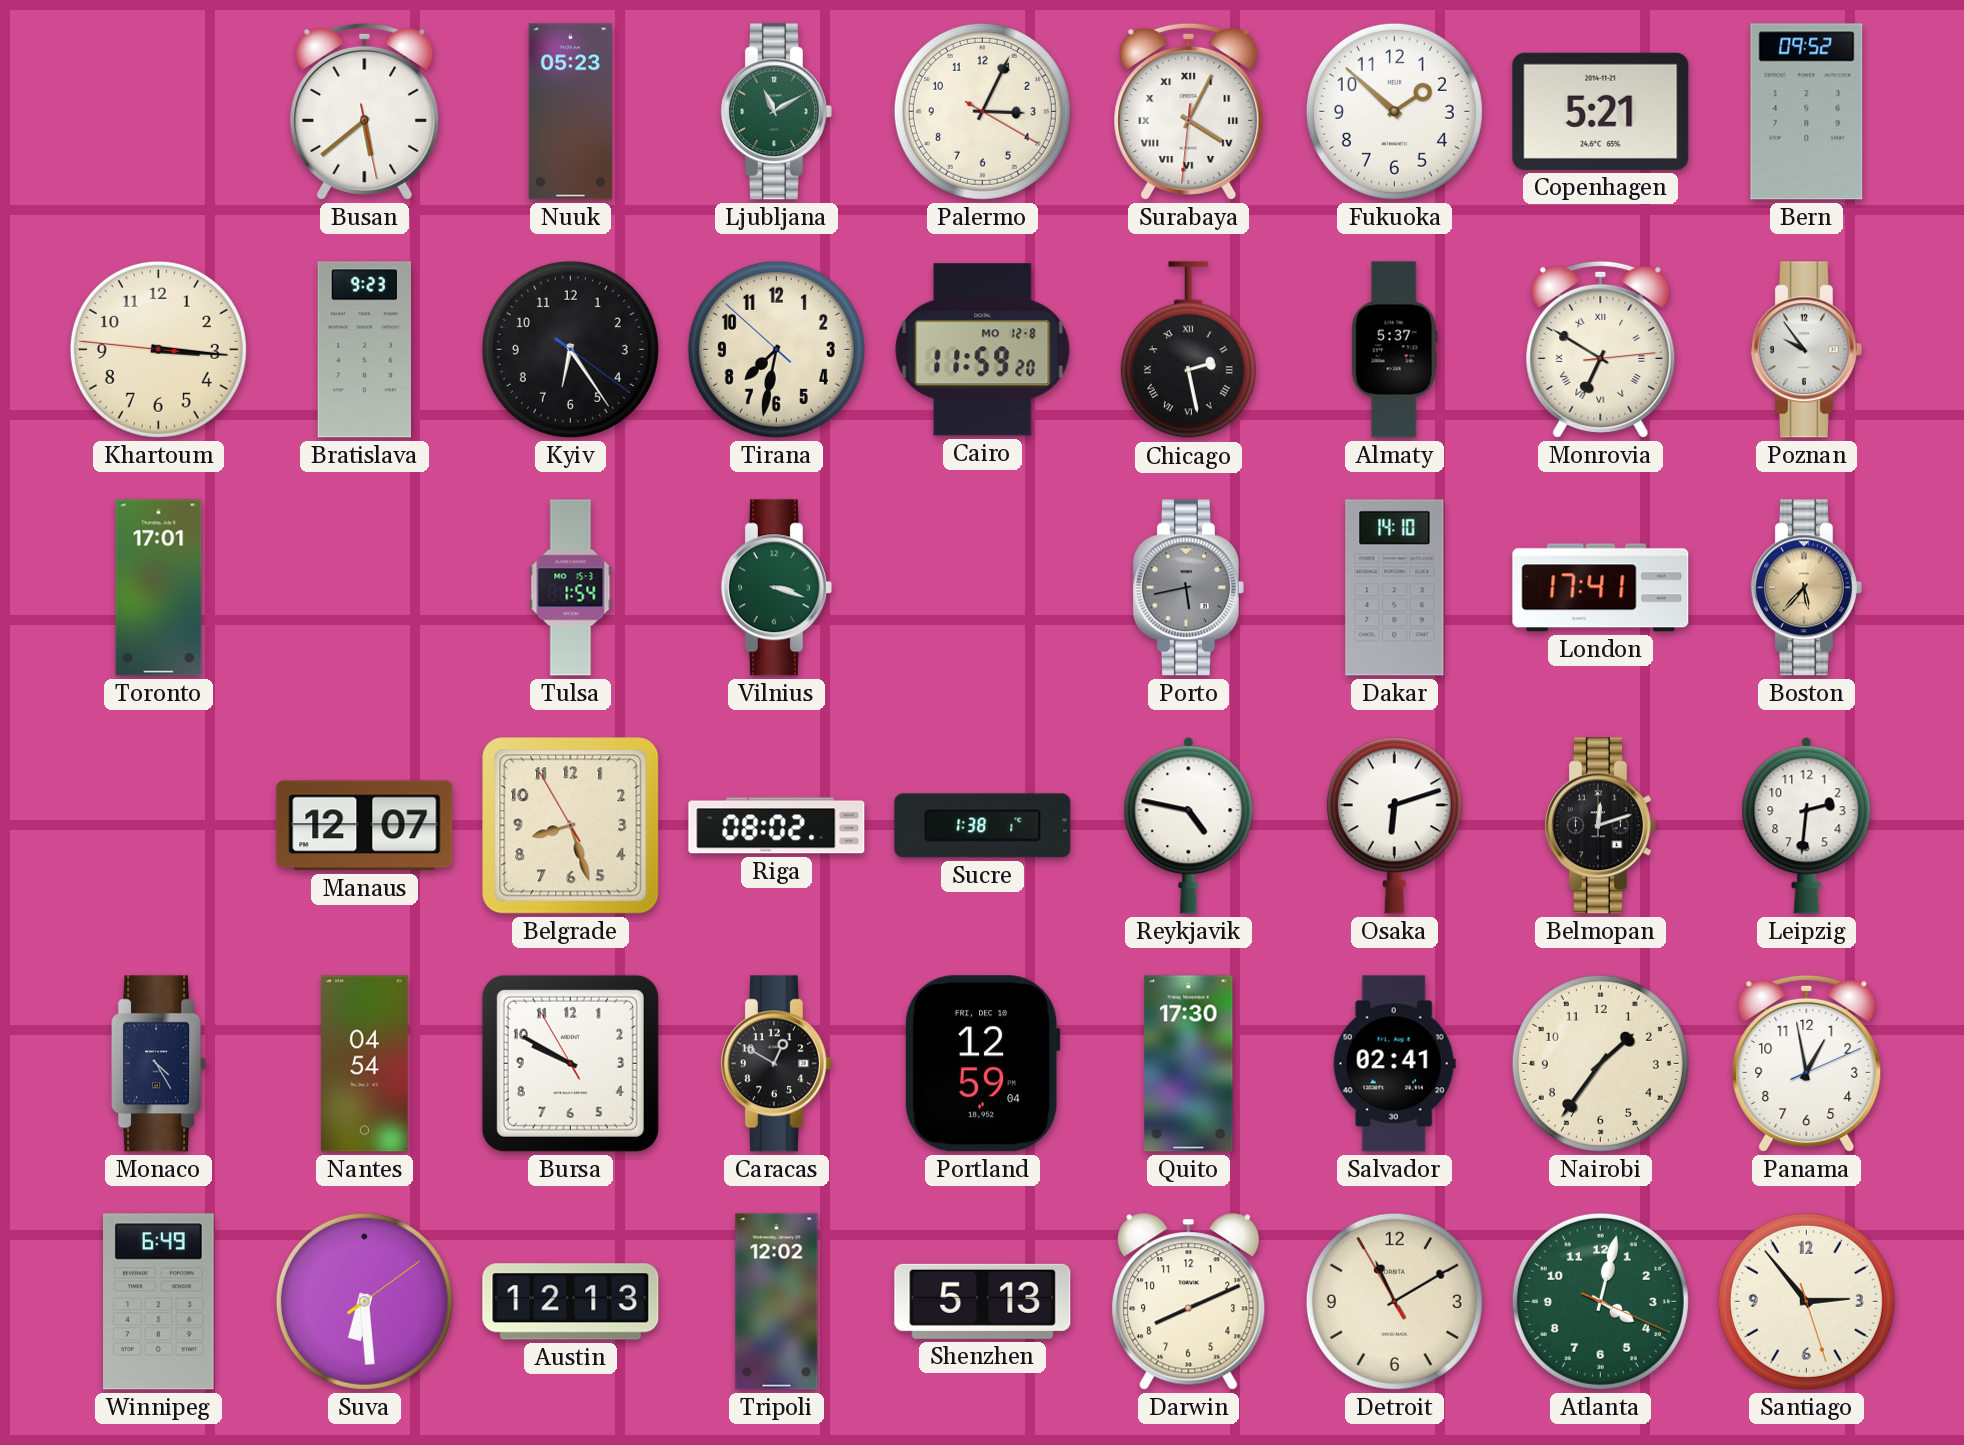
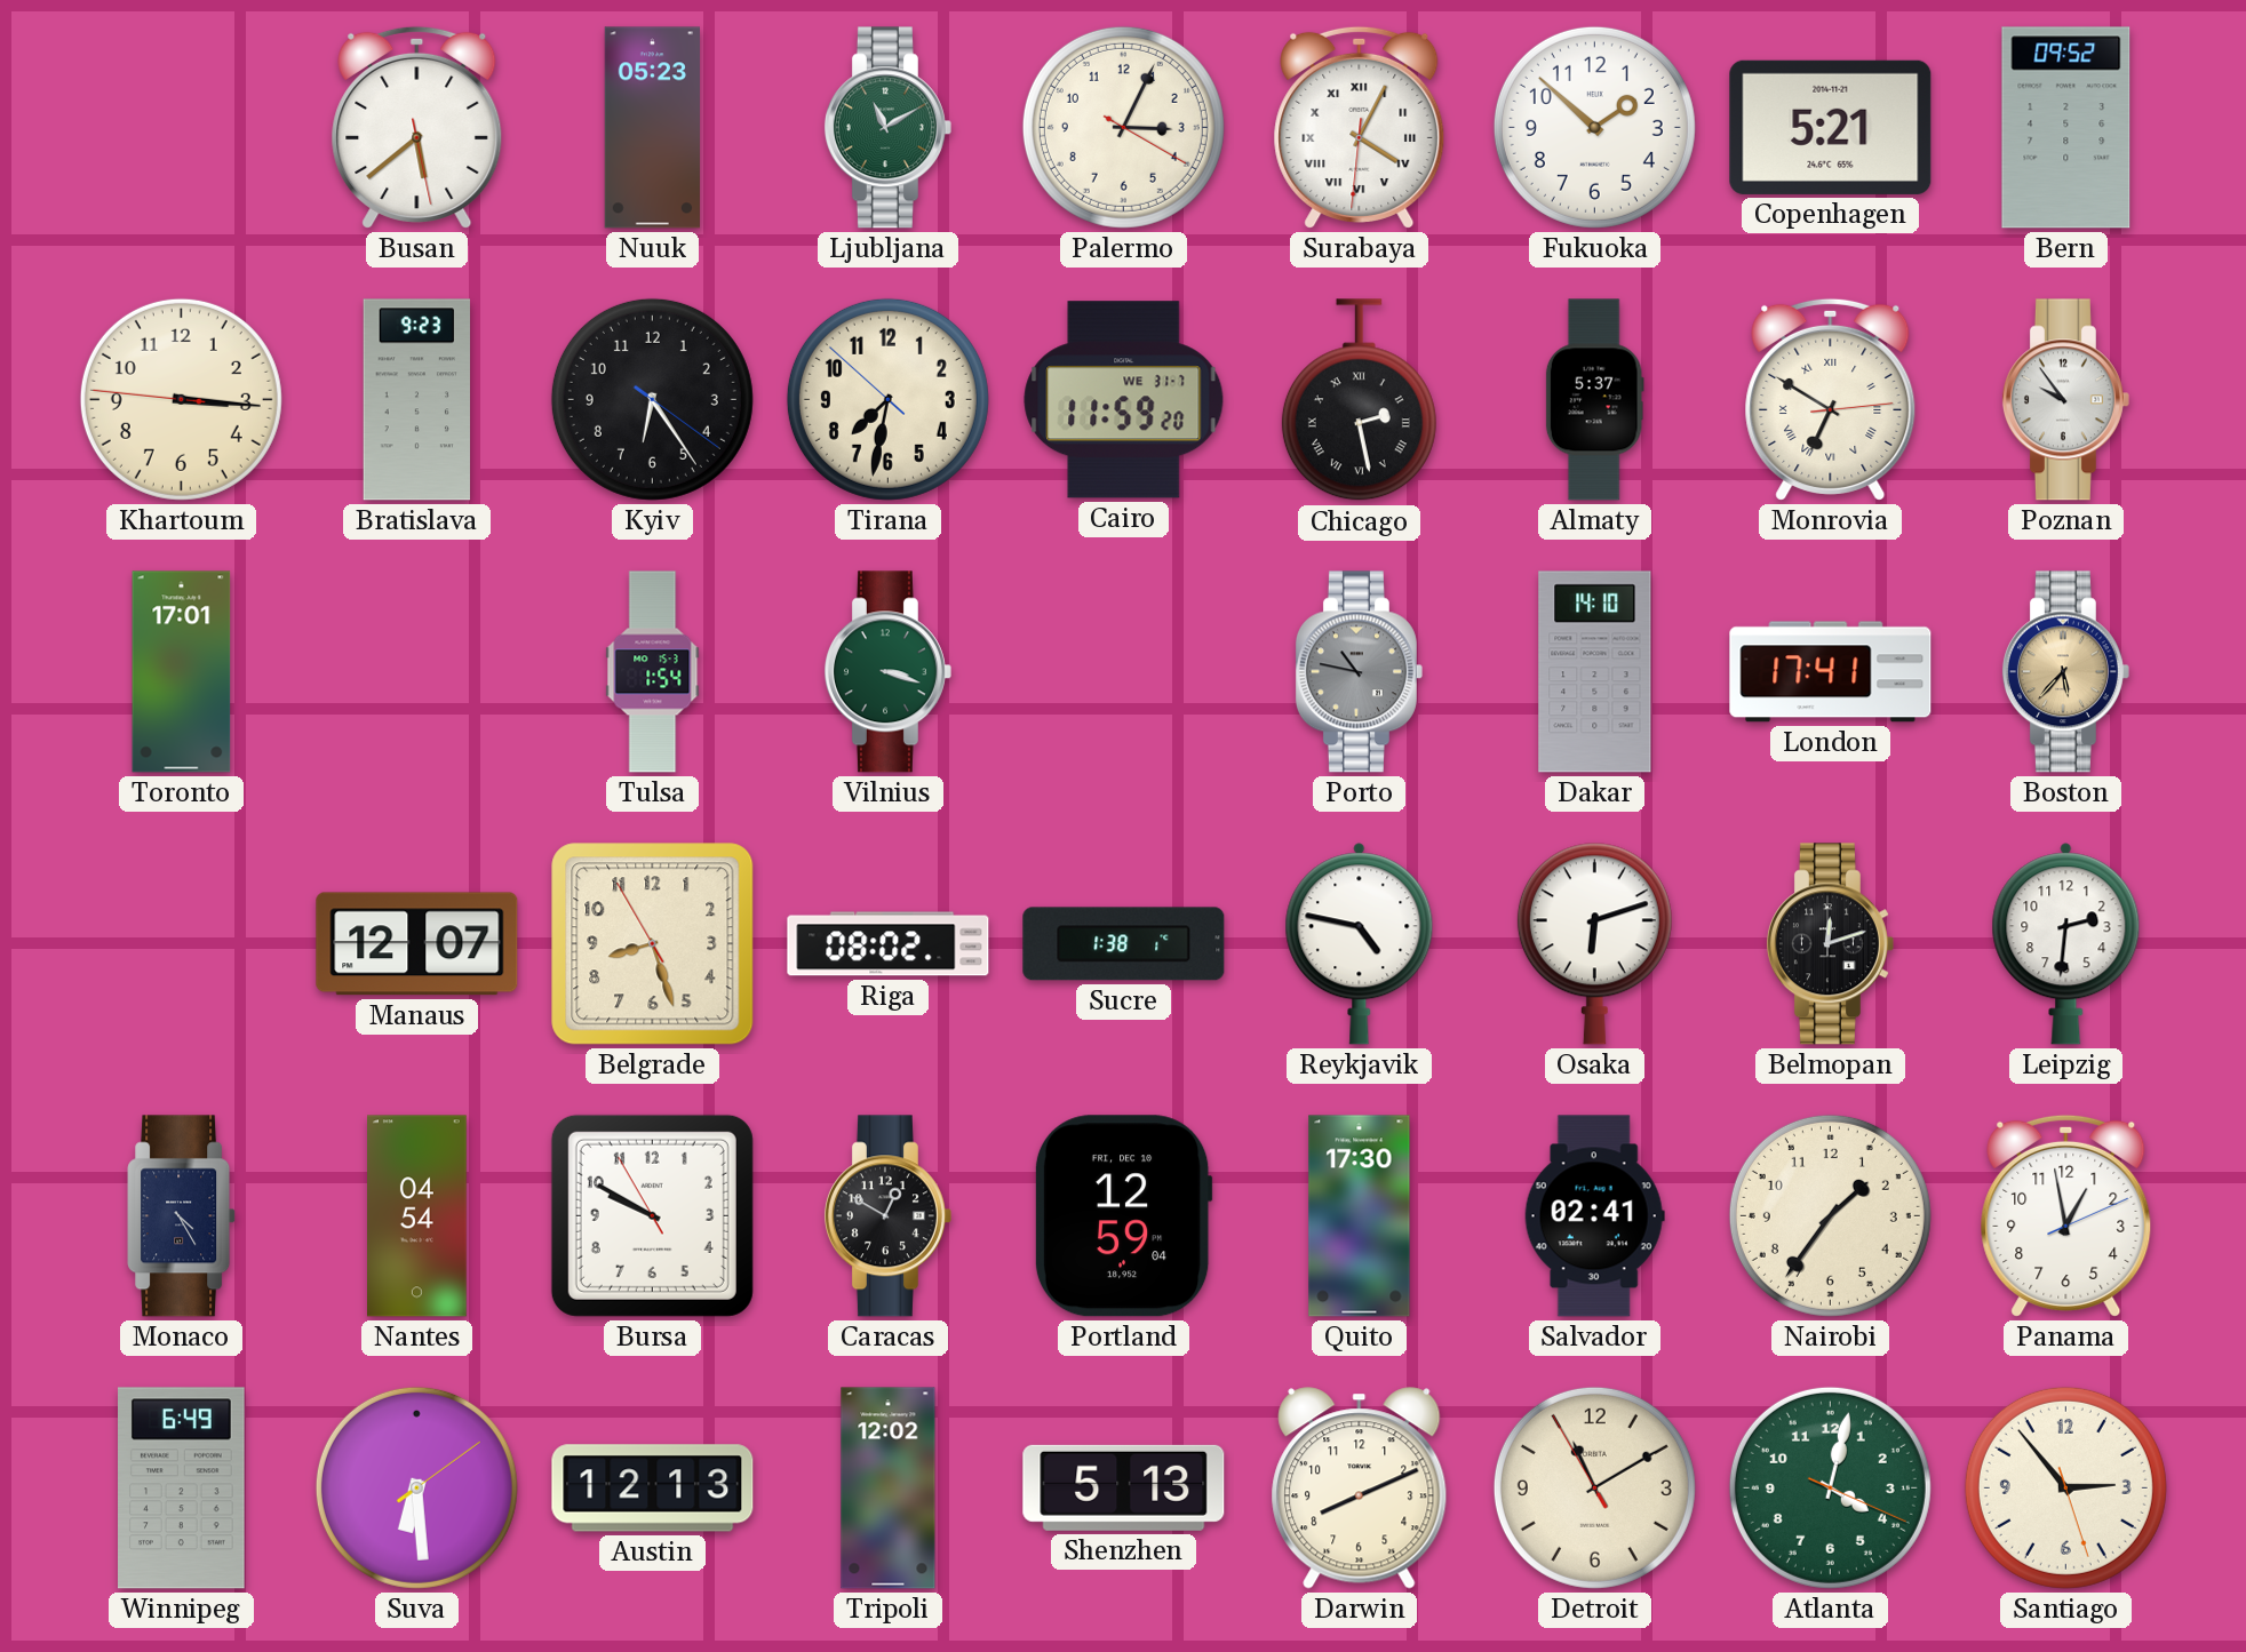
Cairo date: MO 12-8 -> WE 31-7 (1124, 400)
Porto: 5:43 -> 10:47 (1359, 672)
